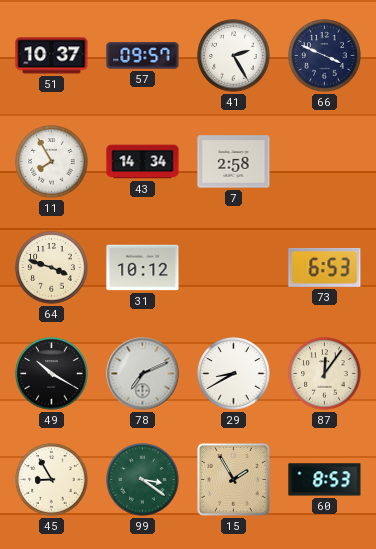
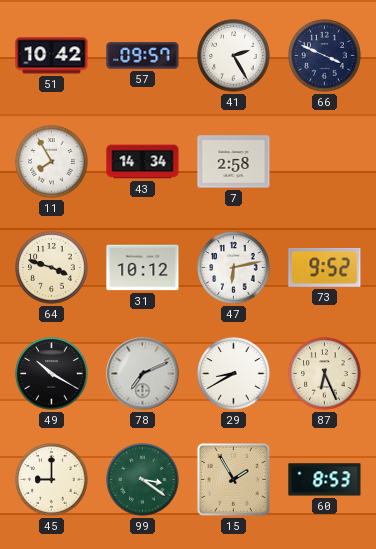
51: 10:37 -> 10:42 (52, 56)
47: none -> 6:13 (234, 268)
73: 6:53 -> 9:52 (325, 267)
87: 12:06 -> 6:26 (325, 374)
45: 8:55 -> 9:00 (52, 480)
